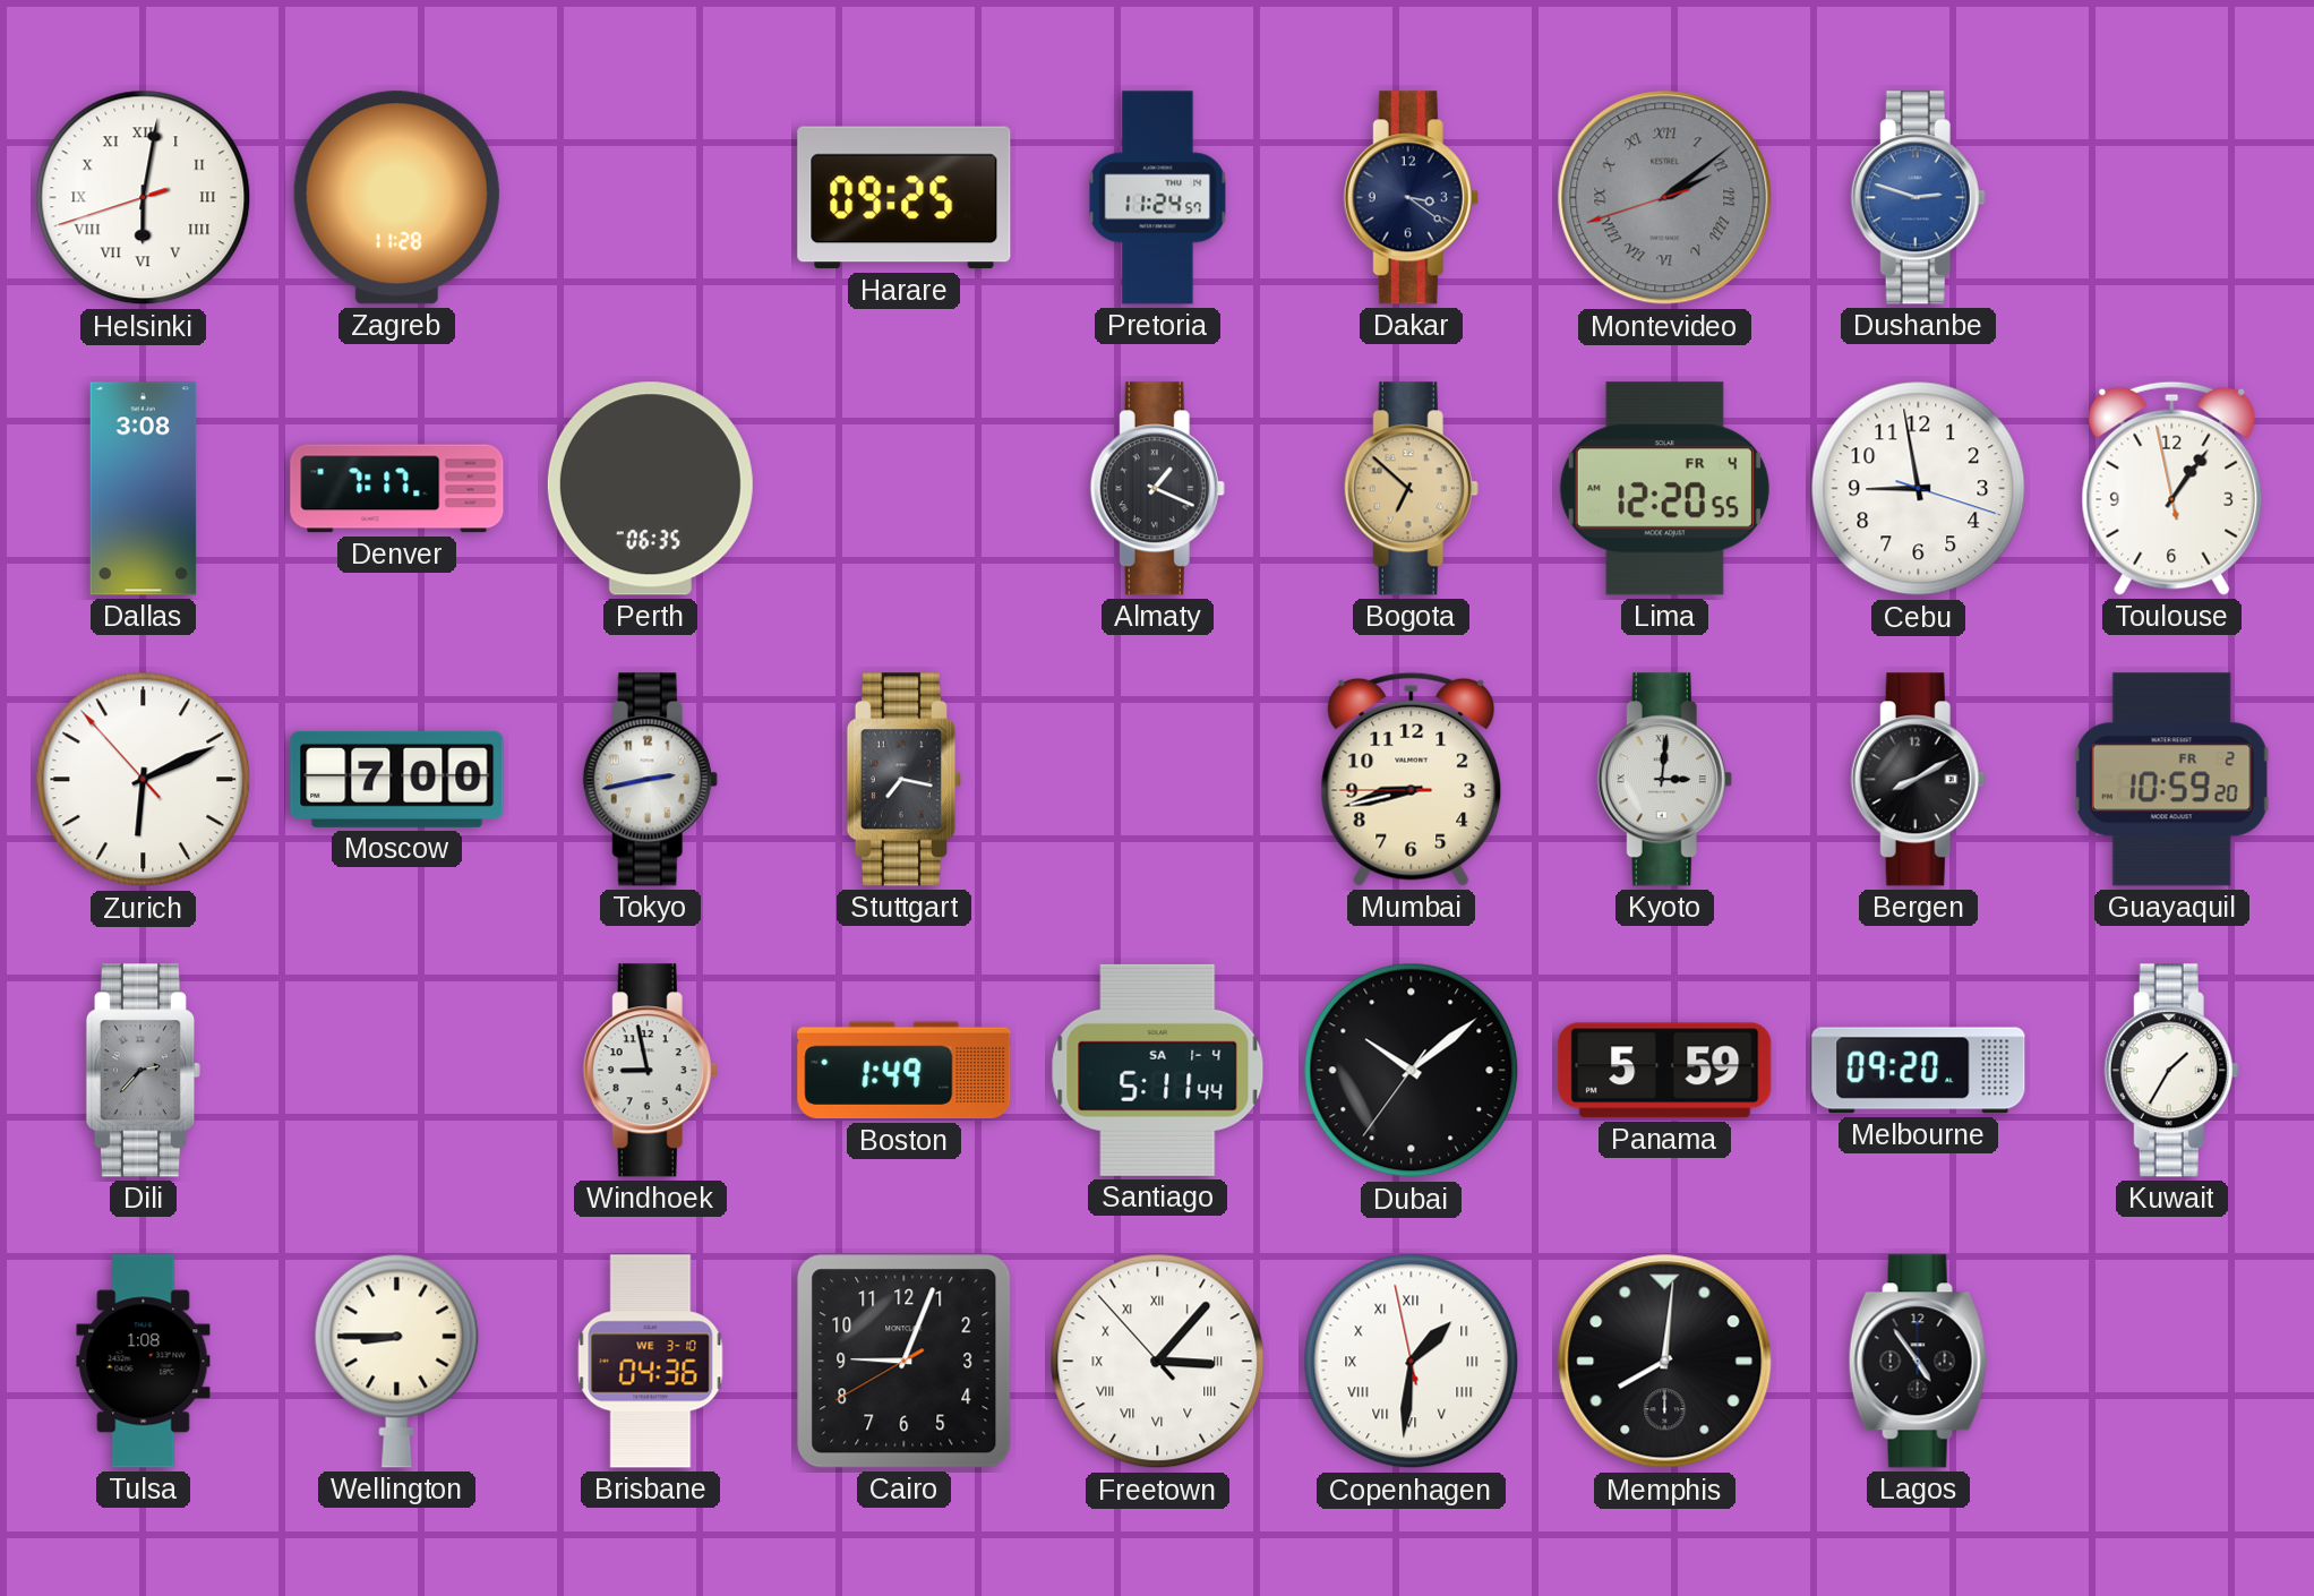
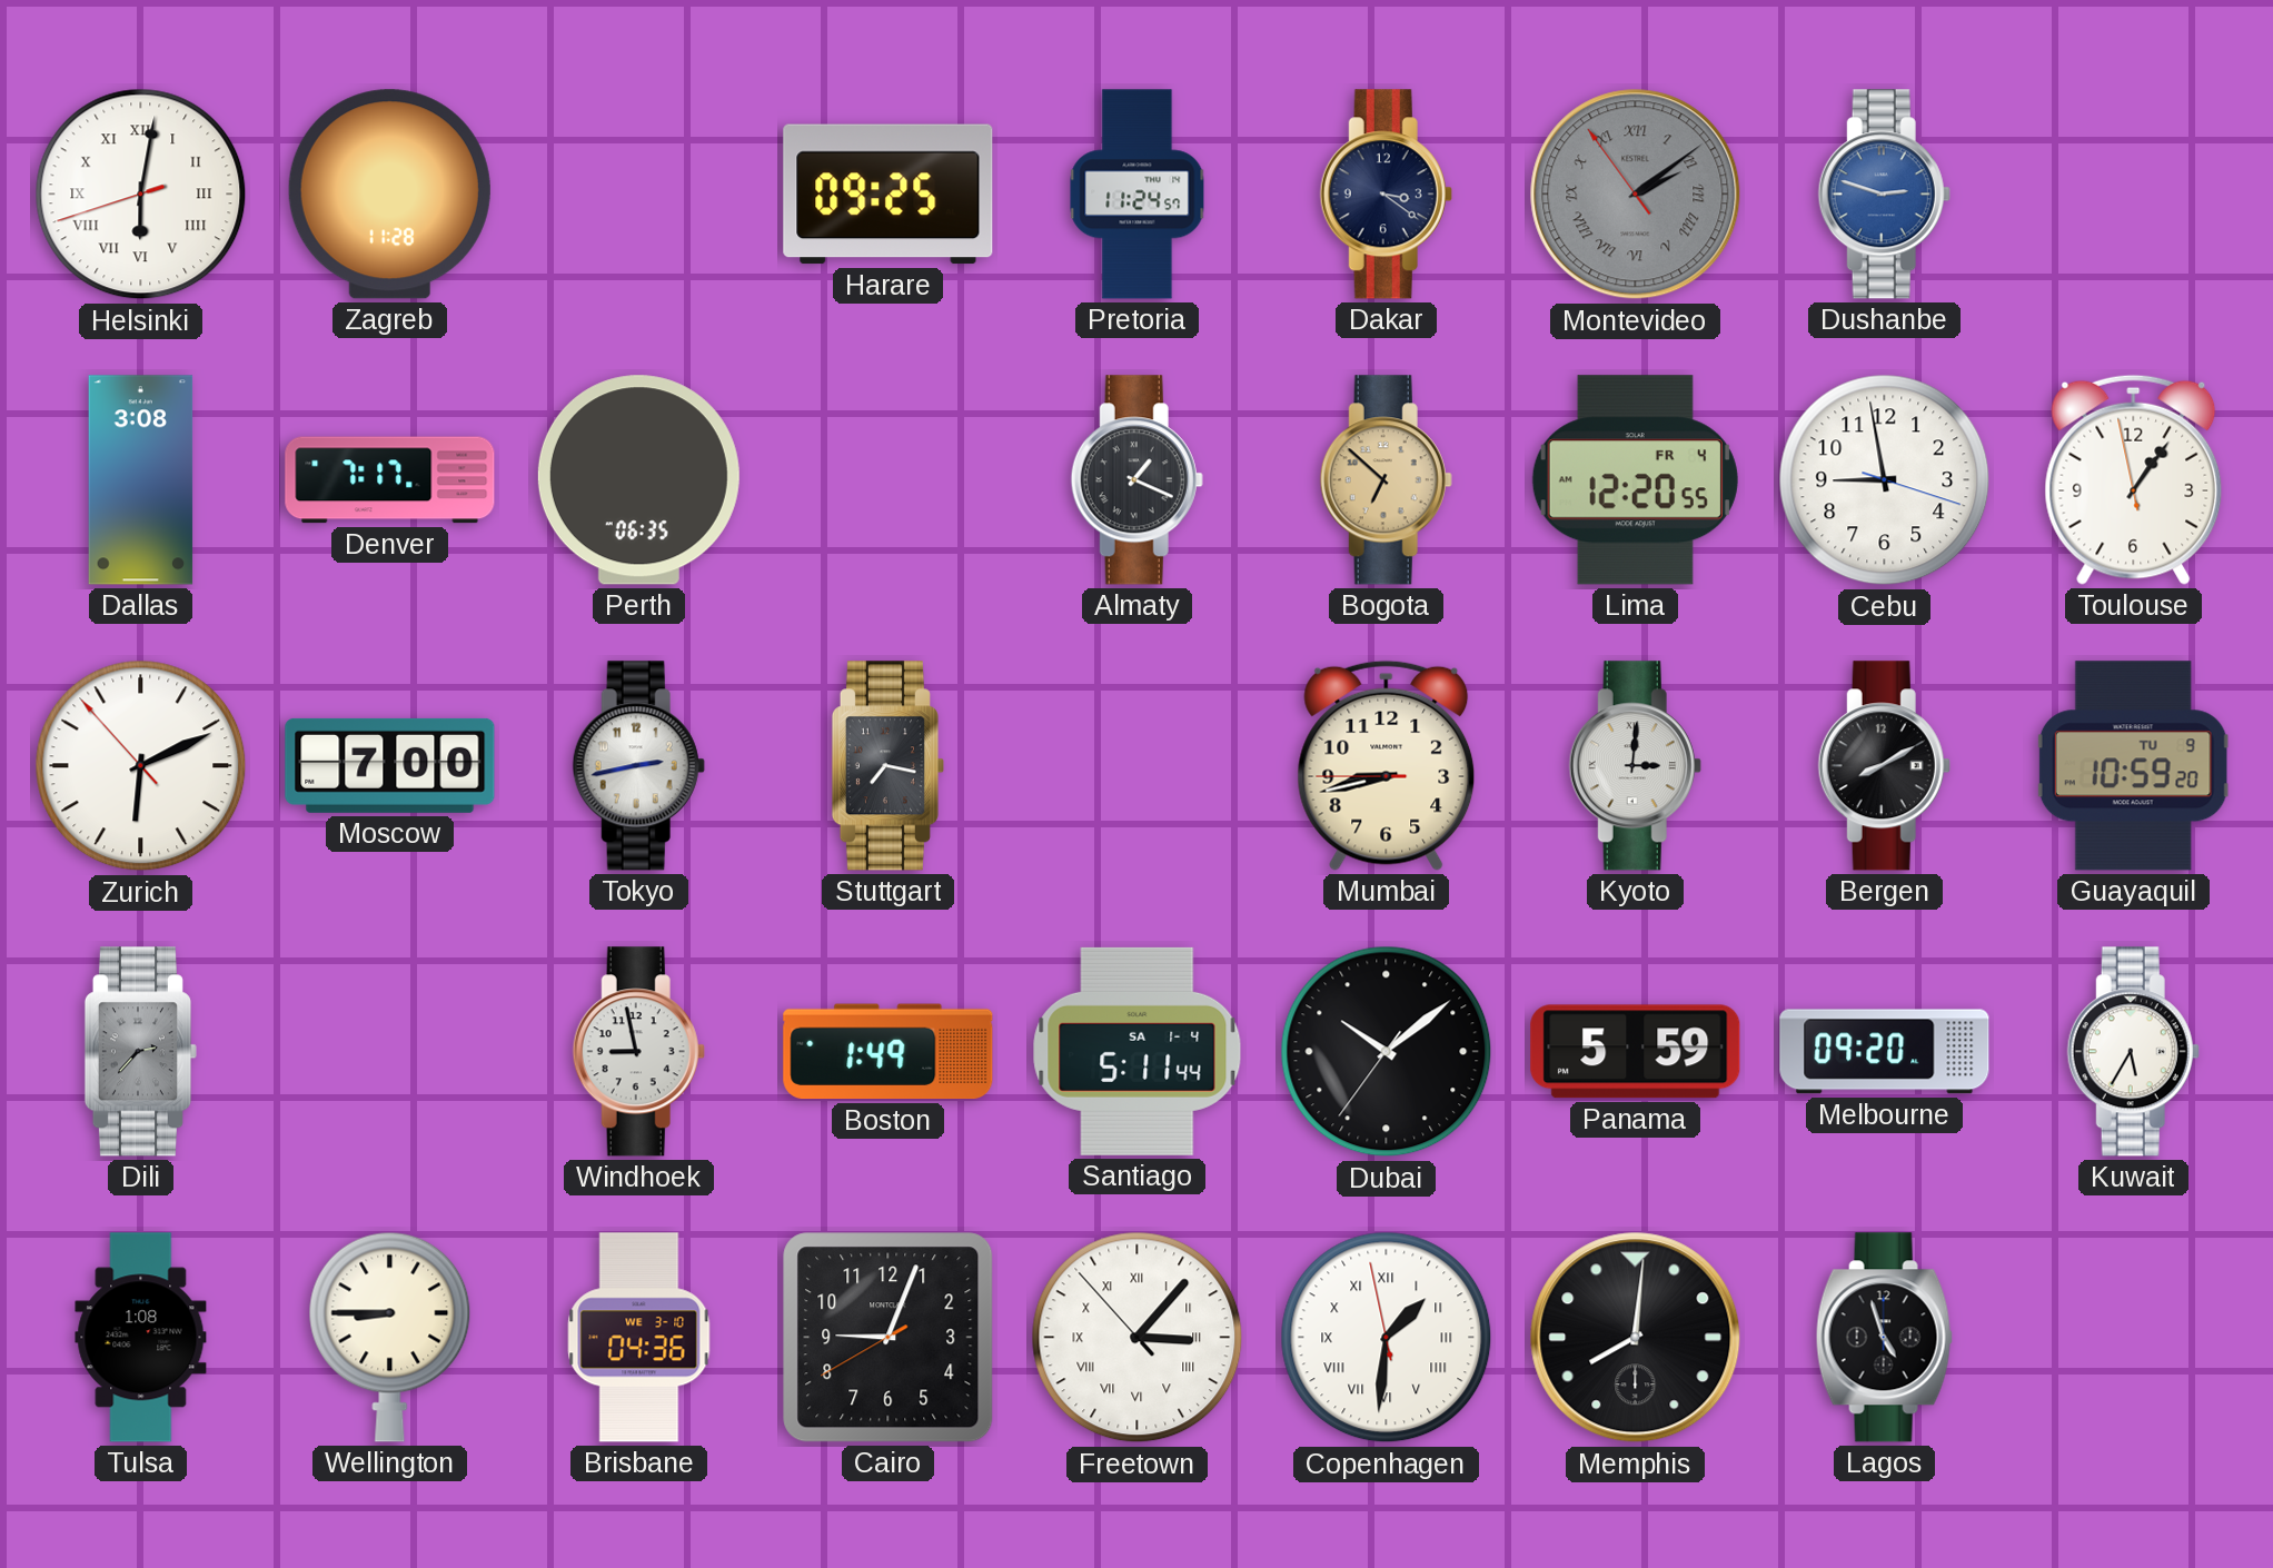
Montevideo: 2:08:42 -> 2:08:54 (1636, 195)
Guayaquil date: FR 2 -> TU 9 (2134, 766)
Kuwait: 1:35 -> 5:35 (2133, 1052)
Lagos: 4:54 -> 4:57 (1884, 1338)
